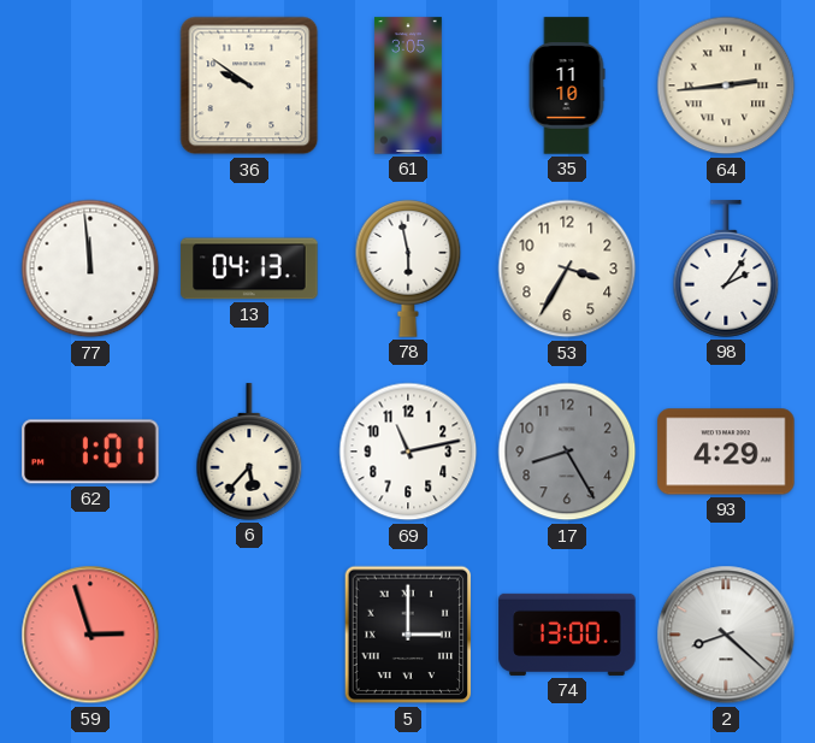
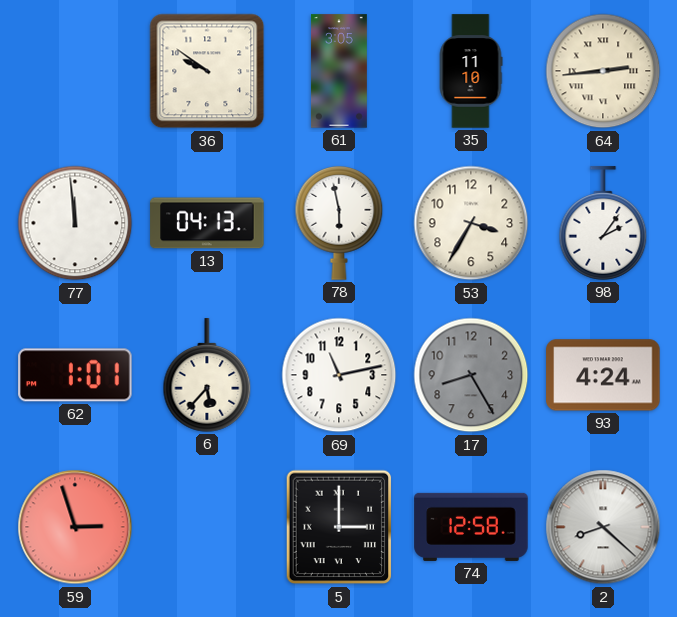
93: 4:29 -> 4:24 (603, 375)
74: 13:00 -> 12:58 (471, 527)
